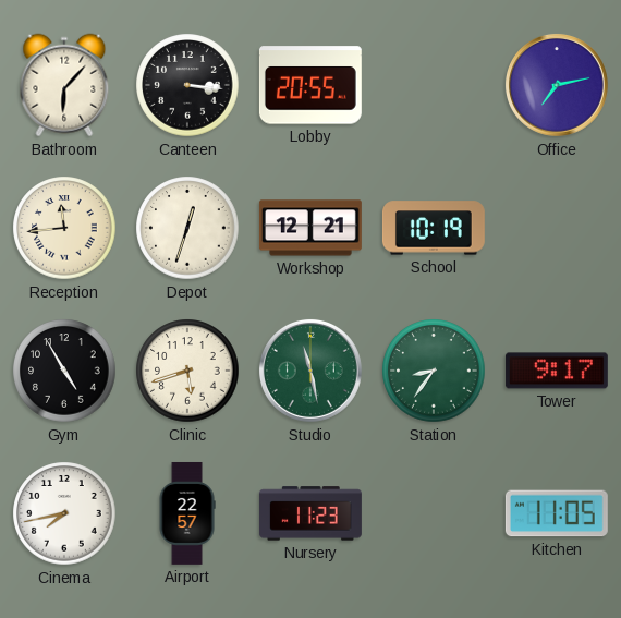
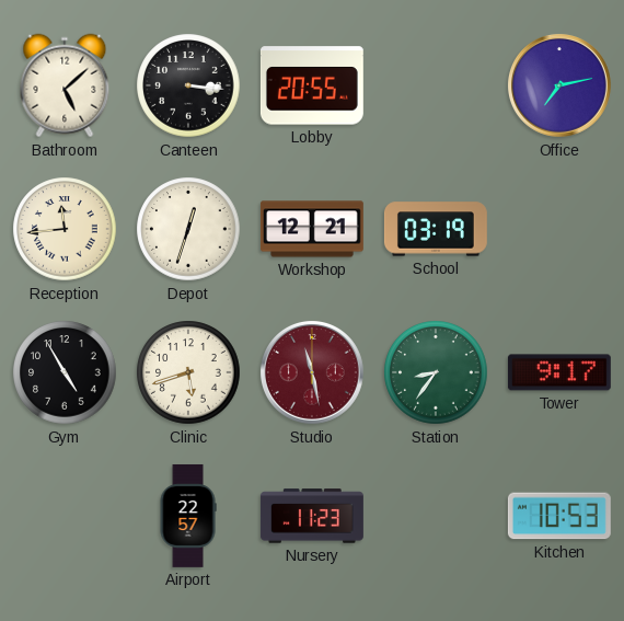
Bathroom: 6:07 -> 5:08 (65, 85)
School: 10:19 -> 03:19 (436, 229)
Studio dial: green -> burgundy (312, 372)
Cinema: 7:43 -> none (64, 513)
Kitchen: 11:05 -> 10:53 (559, 516)
